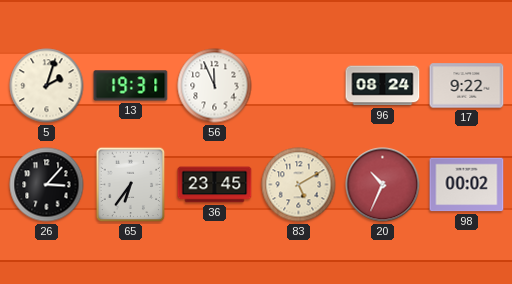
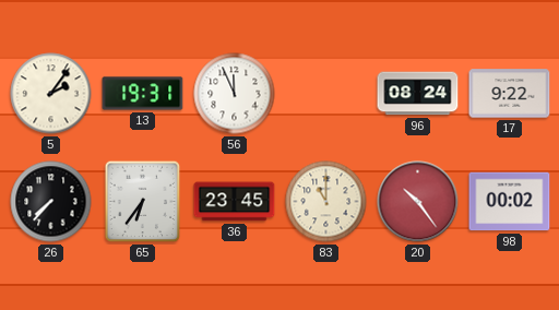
5: 2:03 -> 2:06 (51, 94)
26: 3:07 -> 7:37 (51, 202)
83: 5:10 -> 11:00 (326, 202)
20: 10:34 -> 10:24 (418, 202)
